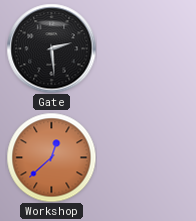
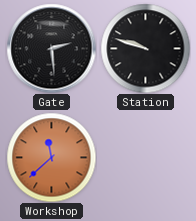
Station: none -> 9:48 (145, 48)
Workshop: 12:38 -> 11:38 (51, 157)
